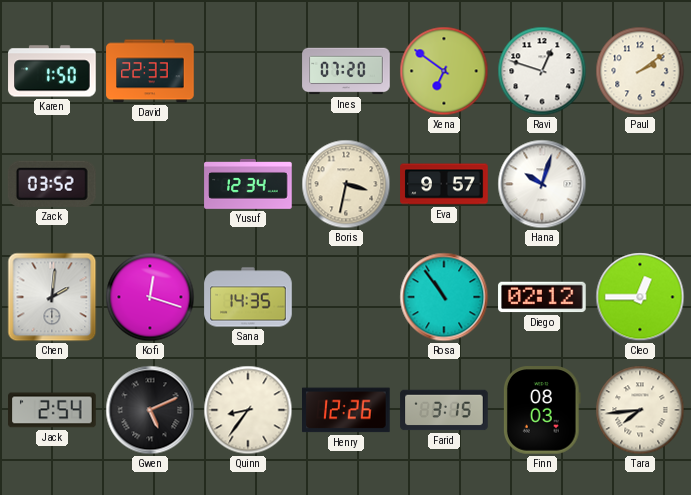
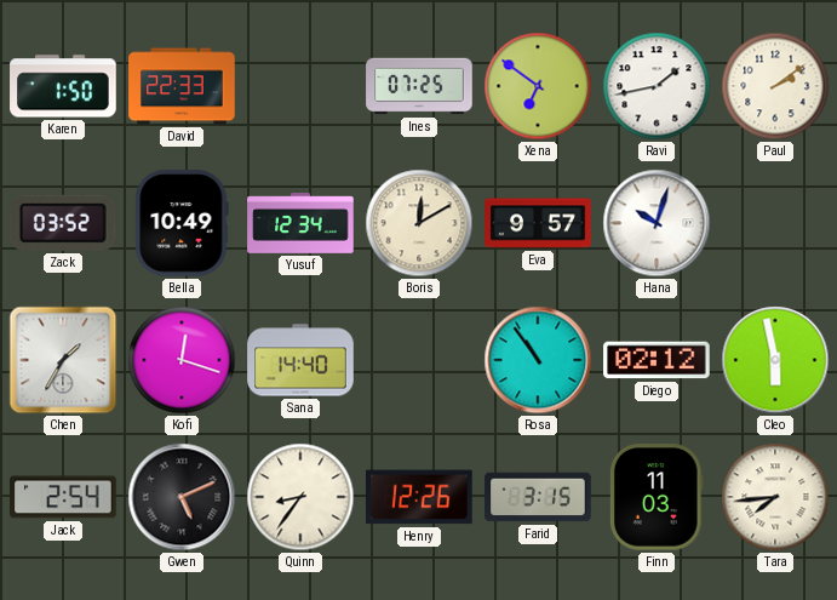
Ines: 07:20 -> 07:25 (419, 86)
Ravi: 12:48 -> 1:43 (657, 86)
Bella: none -> 10:49 (182, 223)
Boris: 3:32 -> 12:10 (419, 223)
Chen: 2:01 -> 1:35 (63, 360)
Sana: 14:35 -> 14:40 (300, 360)
Cleo: 12:45 -> 5:58 (775, 360)
Finn: 08:03 -> 11:03 (657, 497)
